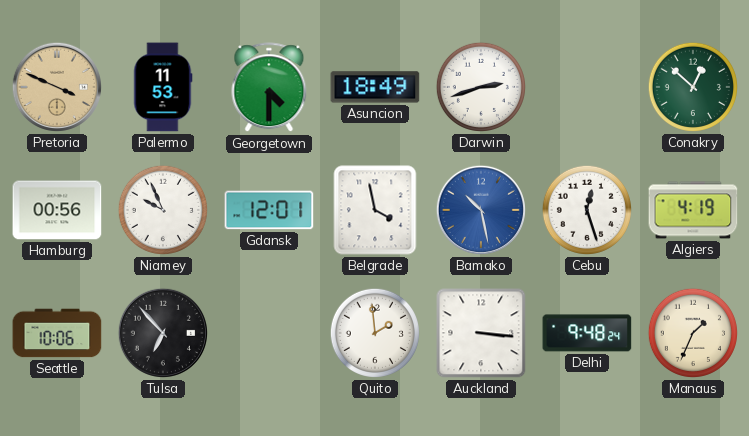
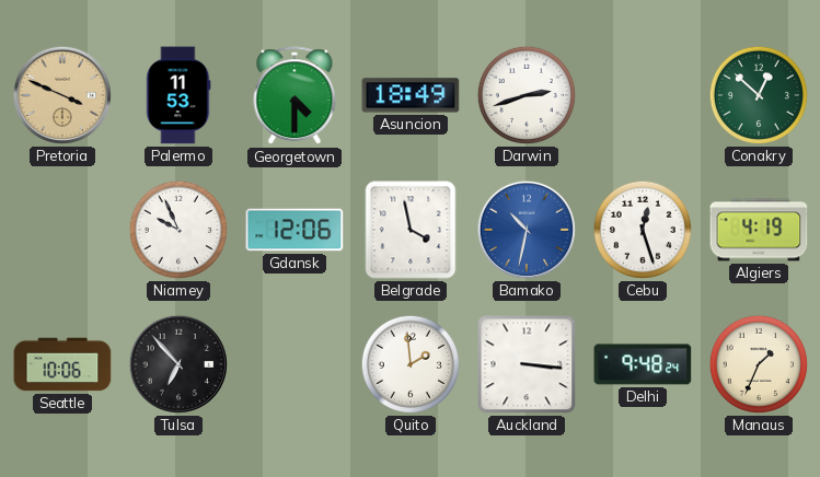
Hamburg: 00:56 -> none (57, 210)
Gdansk: 12:01 -> 12:06 (294, 230)
Bamako: 10:28 -> 10:32 (527, 230)
